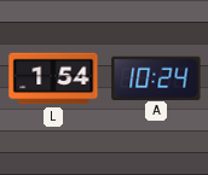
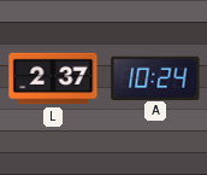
L: 1:54 -> 2:37 (53, 78)
